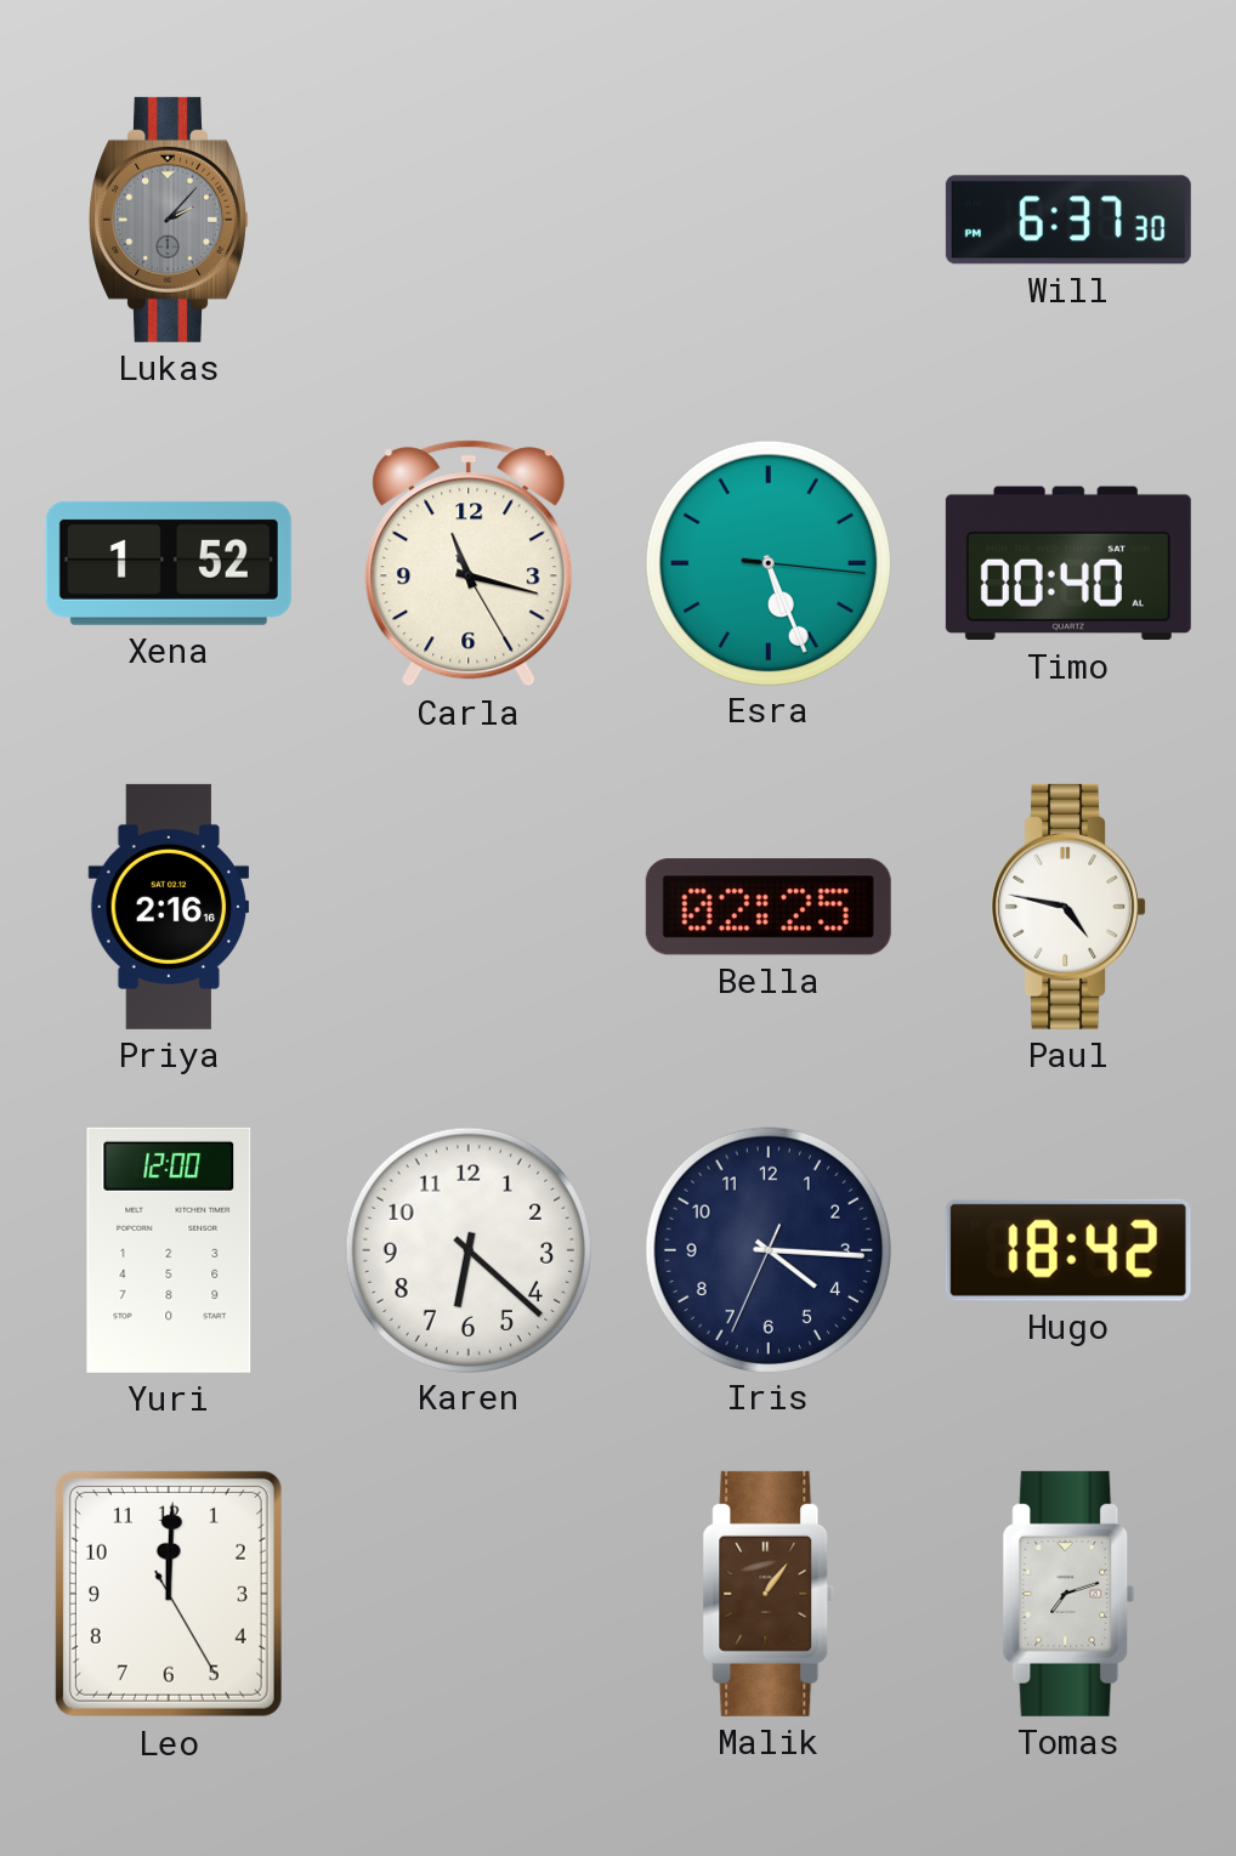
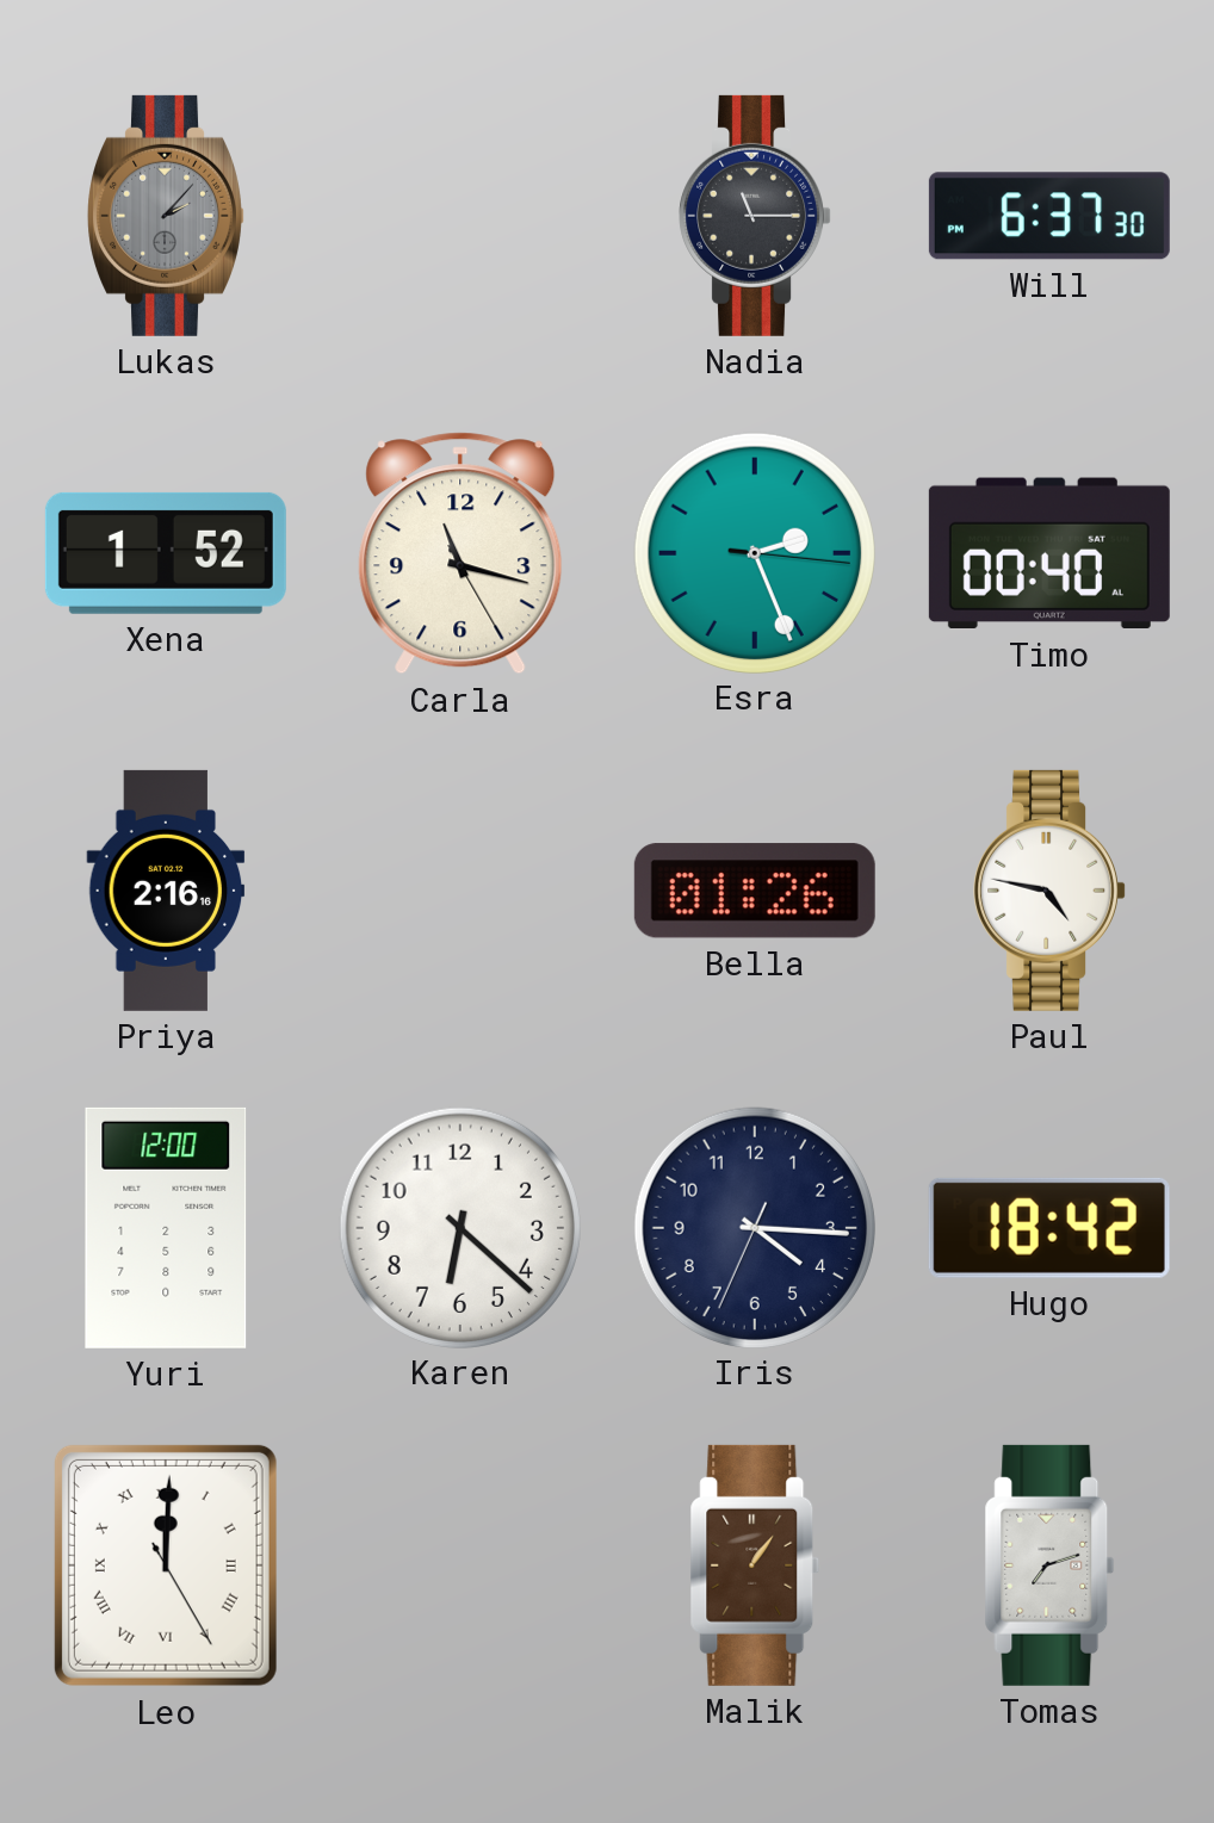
Nadia: none -> 11:15 (755, 216)
Esra: 5:26 -> 2:26 (754, 552)
Bella: 02:25 -> 01:26 (755, 891)
Leo numerals: Arabic -> Roman (166, 1565)
